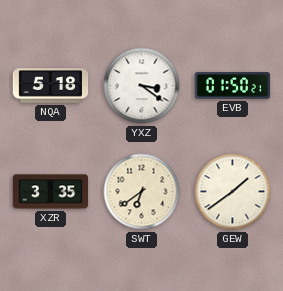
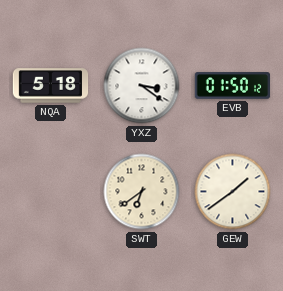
EVB: 01:50:21 -> 01:50:12 (233, 86)
XZR: 3:35 -> none (51, 192)
